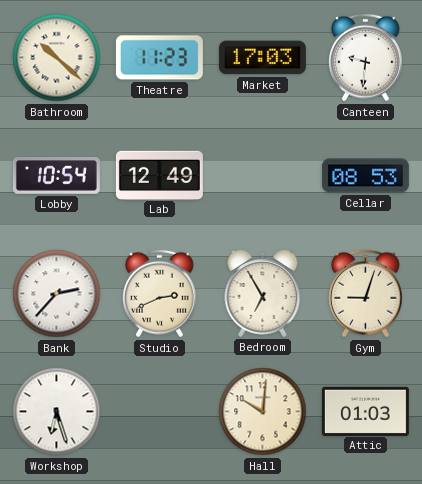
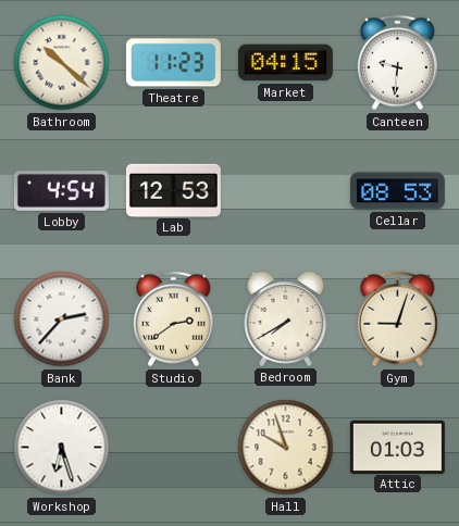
Market: 17:03 -> 04:15 (285, 63)
Lobby: 10:54 -> 4:54 (61, 191)
Lab: 12:49 -> 12:53 (173, 190)
Studio: 2:41 -> 2:39 (174, 320)
Bedroom: 6:55 -> 7:40 (286, 320)
Hall: 10:01 -> 9:57 (286, 448)
